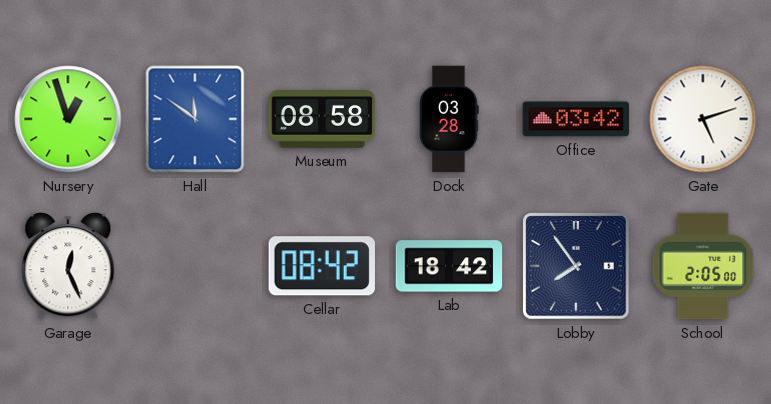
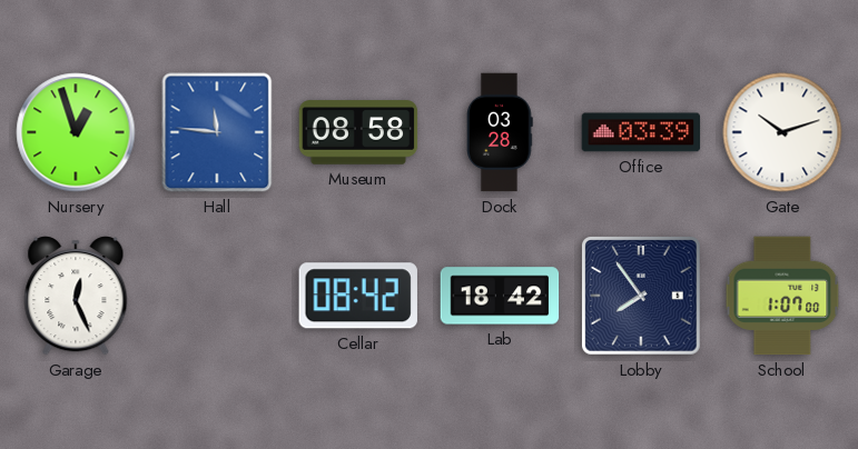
Hall: 11:51 -> 11:46 (217, 132)
Office: 03:42 -> 03:39 (641, 132)
Gate: 5:12 -> 10:12 (782, 132)
School: 2:05 -> 1:07 (782, 296)
